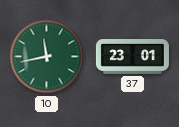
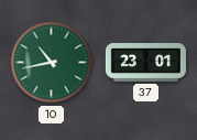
10: 11:43 -> 10:43 (52, 63)
